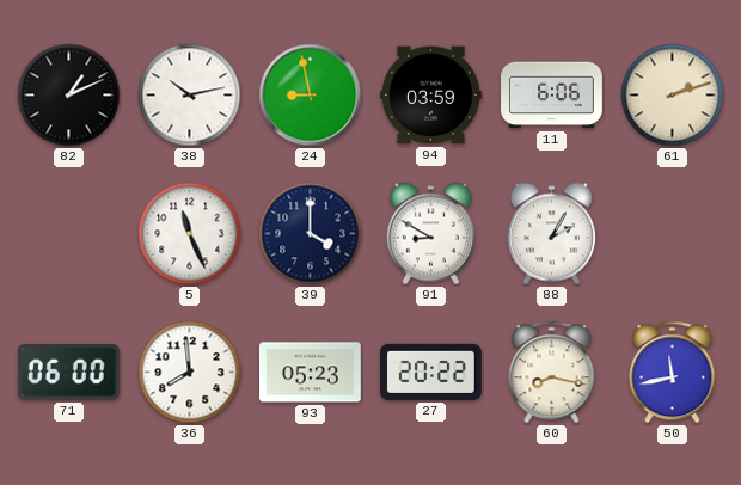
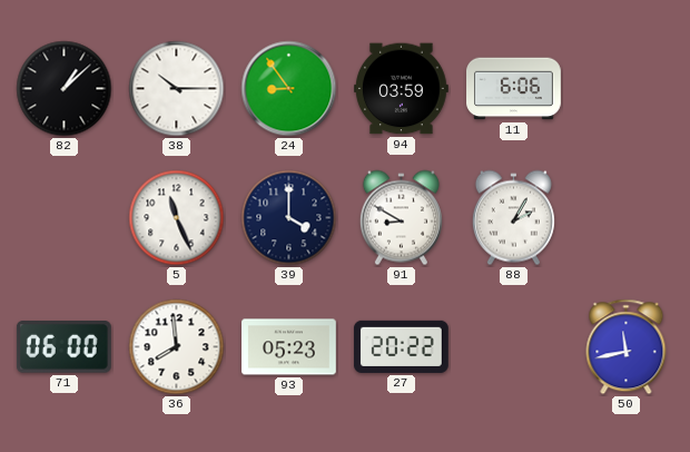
82: 1:11 -> 1:08 (65, 89)
38: 10:13 -> 10:15 (177, 89)
24: 8:58 -> 8:54 (289, 89)
61: 2:12 -> none (673, 96)
60: 8:17 -> none (552, 373)
